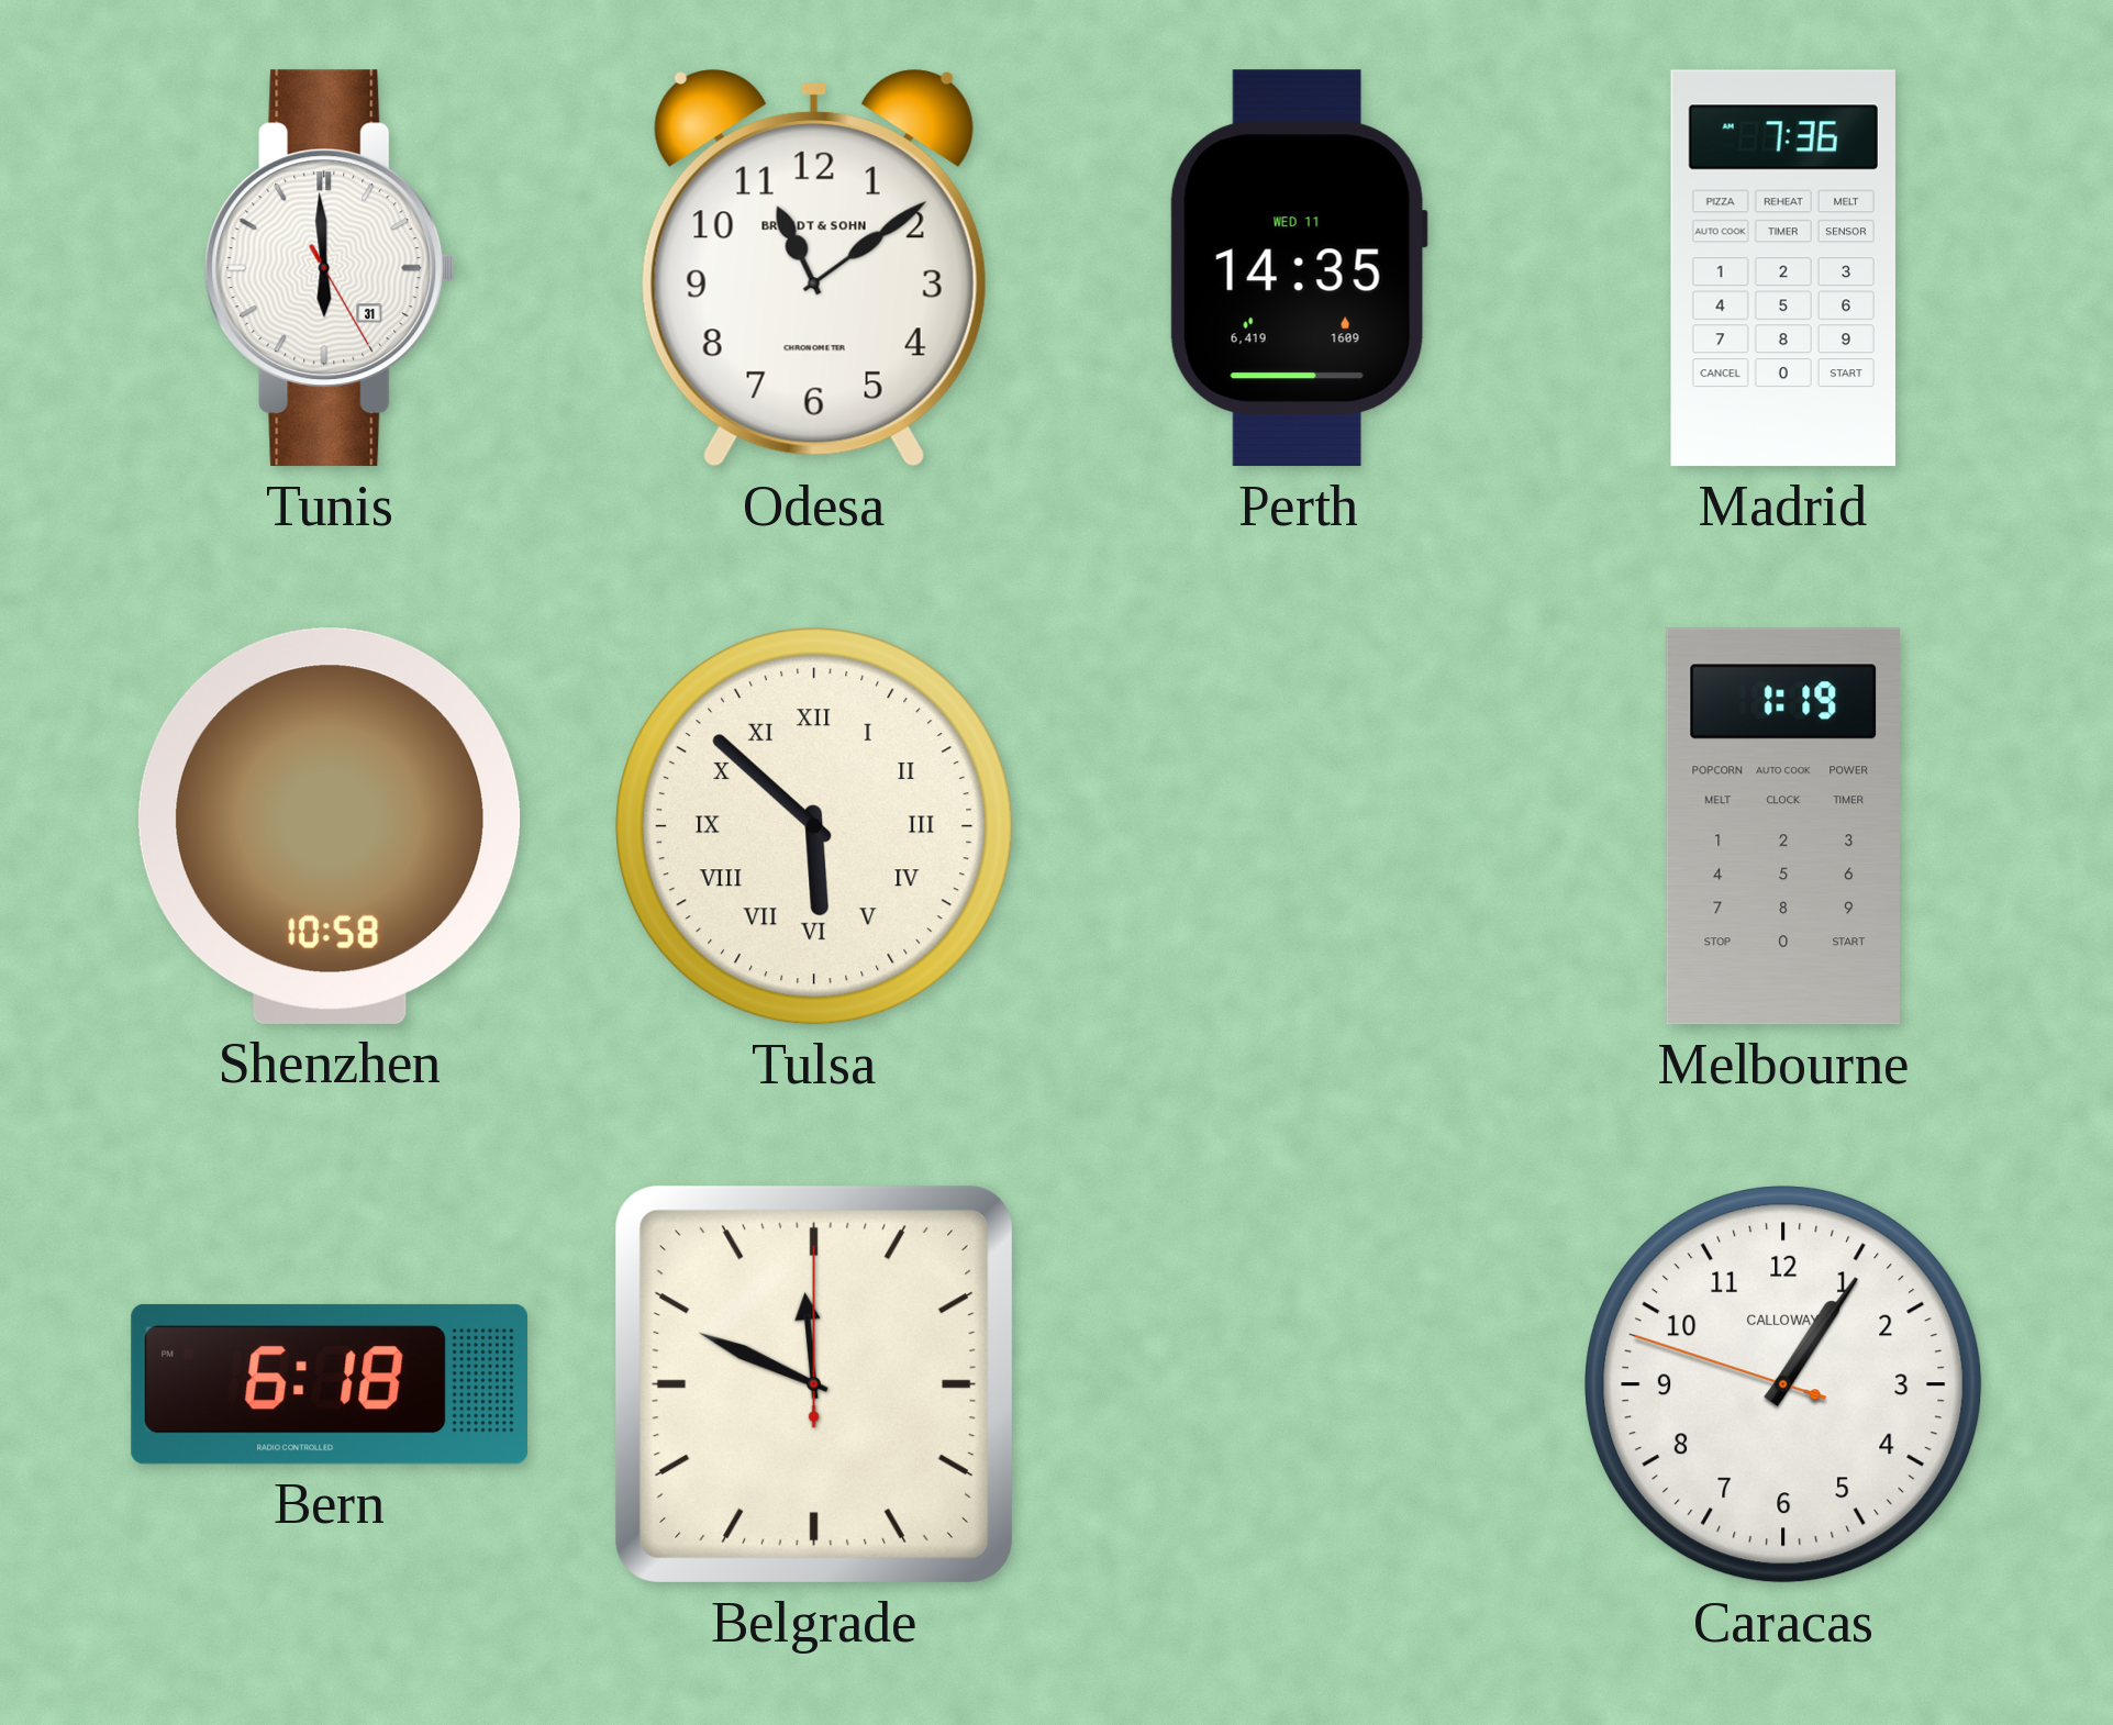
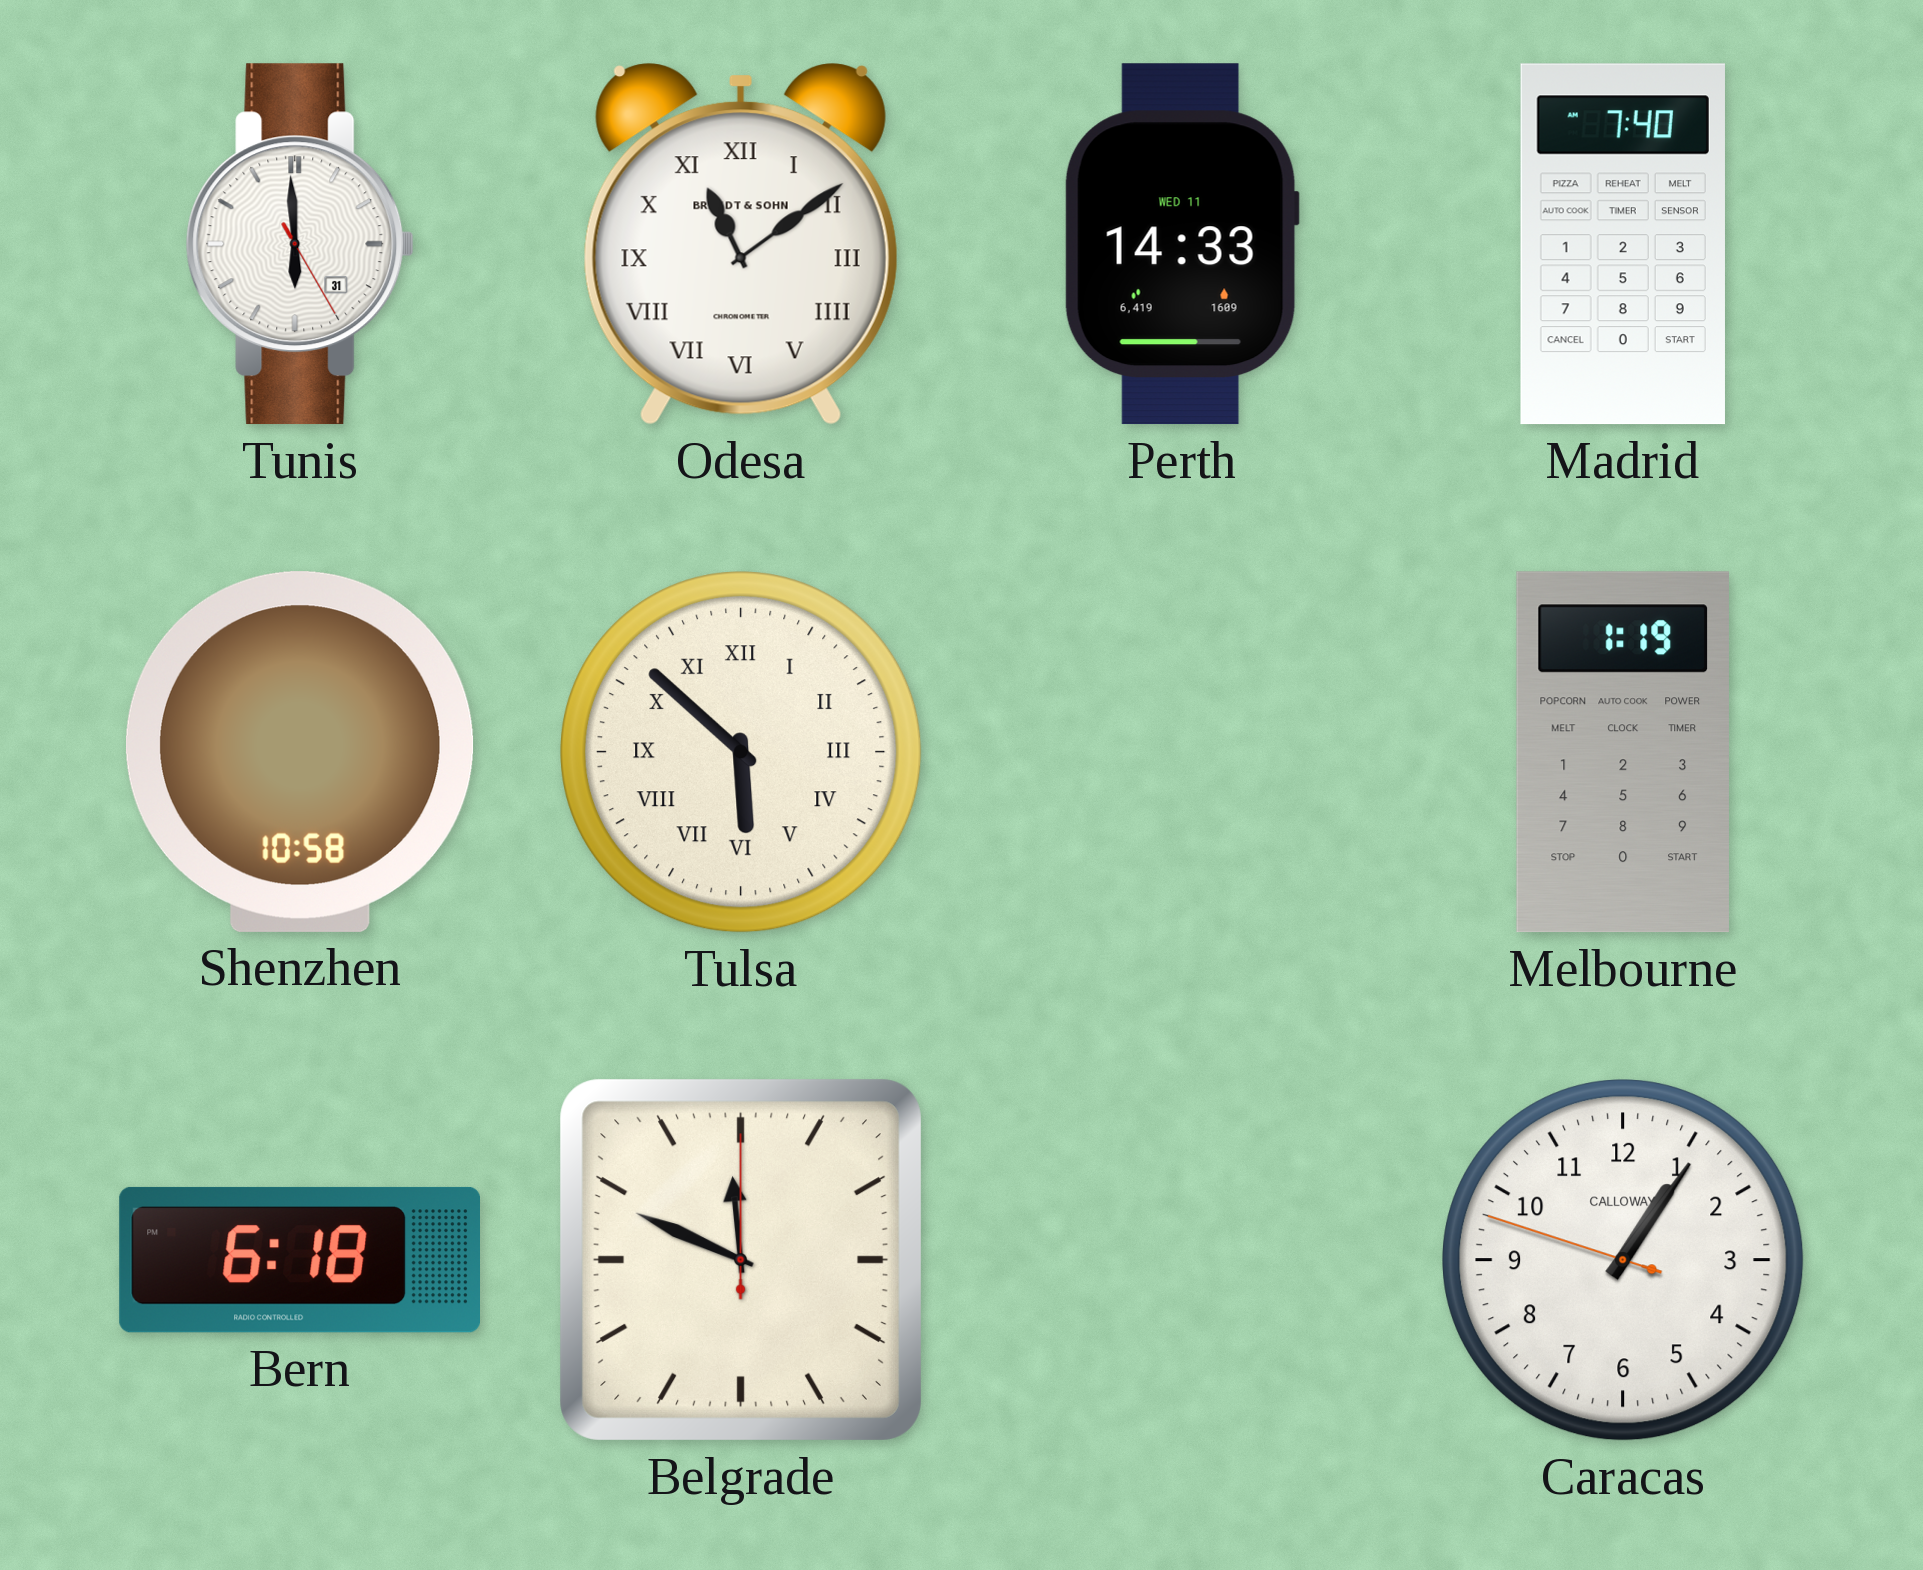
Odesa numerals: Arabic -> Roman (741, 244)
Perth: 14:35 -> 14:33 (1182, 244)
Madrid: 7:36 -> 7:40 (1623, 244)
